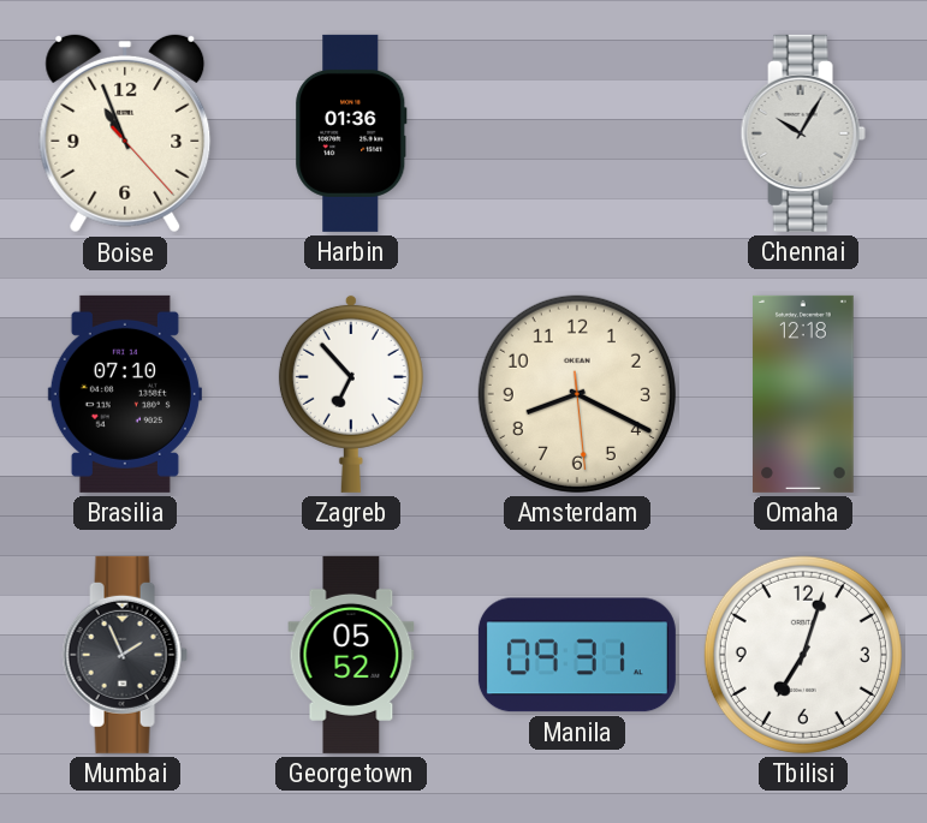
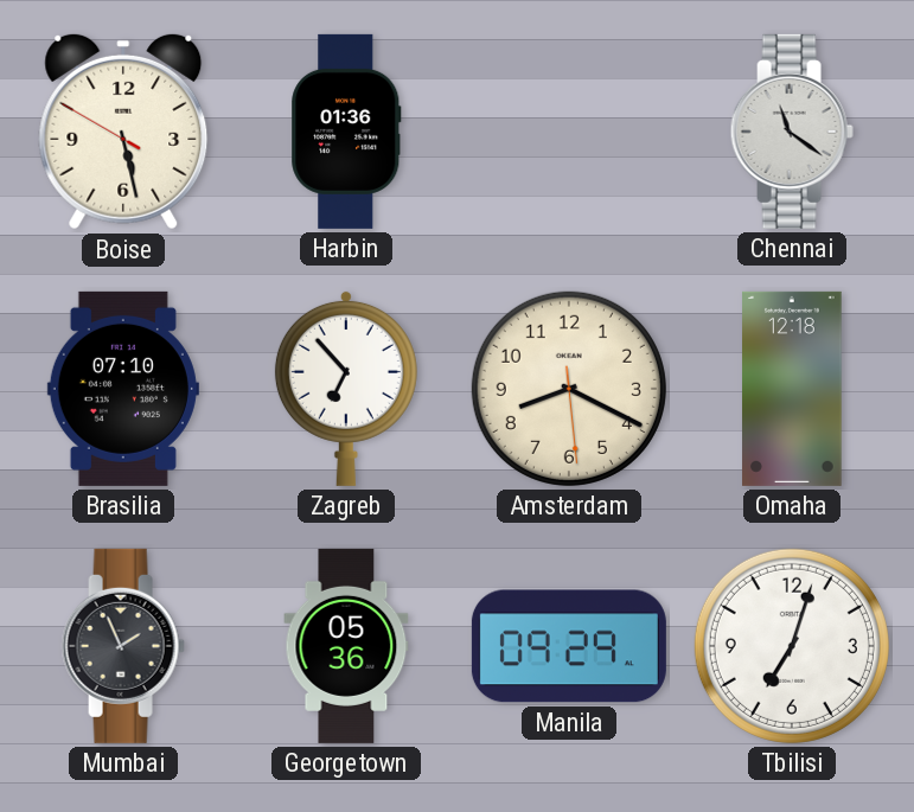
Boise: 10:56 -> 5:27 (123, 132)
Chennai: 10:05 -> 11:21 (792, 132)
Georgetown: 05:52 -> 05:36 (346, 646)
Manila: 09:31 -> 09:29 (569, 646)
